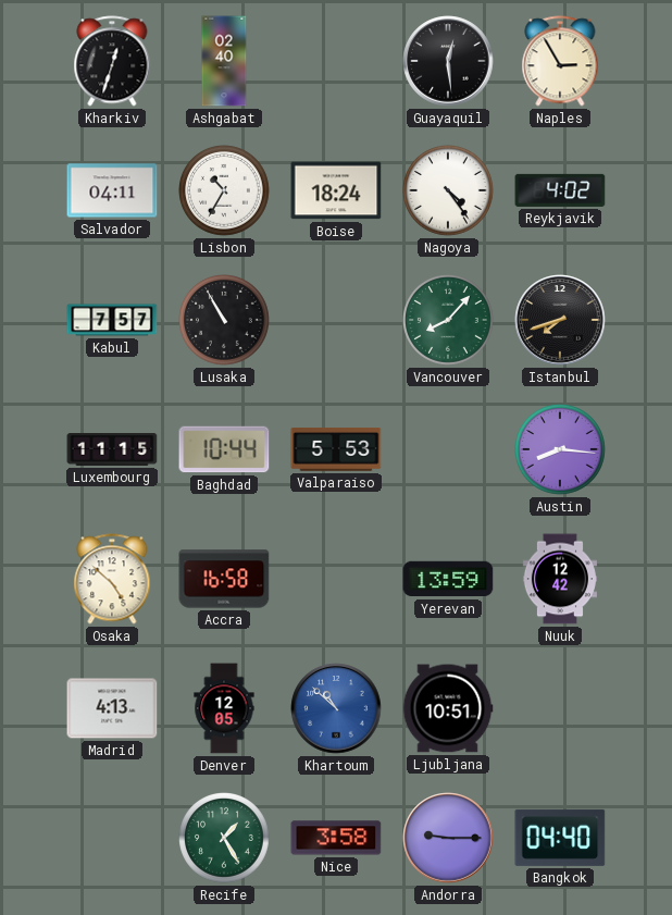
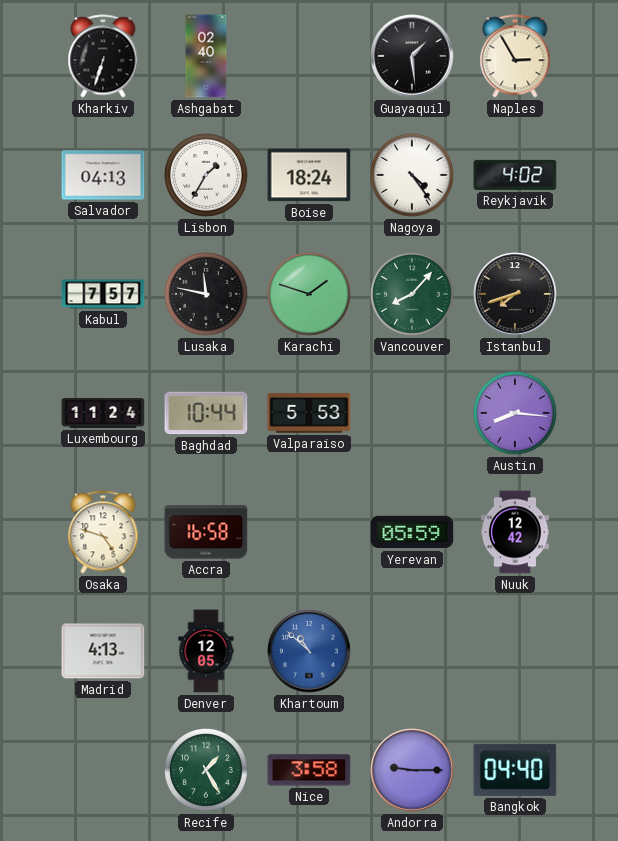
Kharkiv: 12:33 -> 6:33 (103, 56)
Guayaquil: 12:29 -> 1:29 (412, 56)
Salvador: 04:11 -> 04:13 (103, 175)
Lisbon: 10:35 -> 1:35 (207, 176)
Lusaka: 10:55 -> 11:47 (207, 295)
Karachi: none -> 1:48 (310, 295)
Luxembourg: 11:15 -> 11:24 (103, 414)
Osaka: 4:52 -> 4:48 (103, 532)
Yerevan: 13:59 -> 05:59 (412, 532)
Ljubljana: 10:51 -> none (448, 708)
